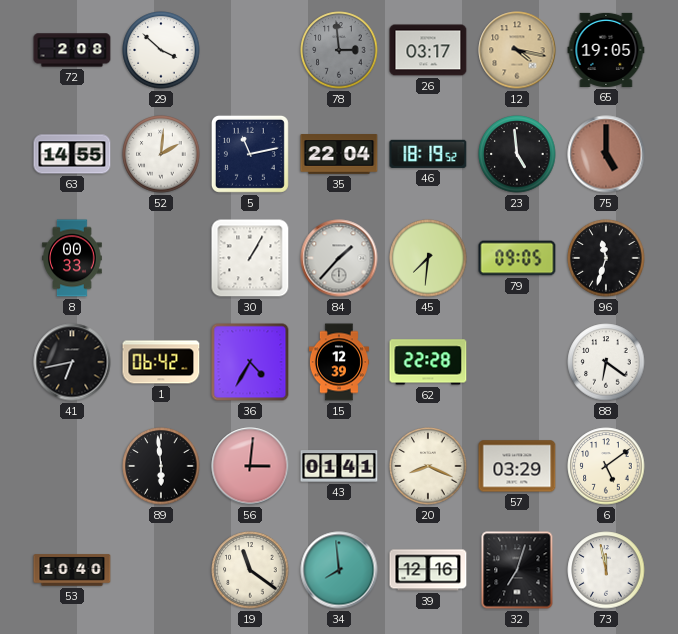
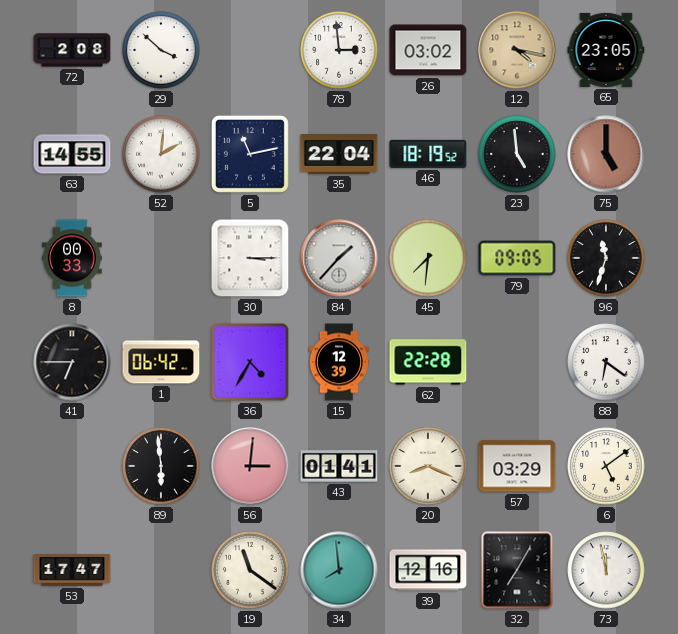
78 dial: grey -> white (339, 50)
26: 03:17 -> 03:02 (428, 50)
65: 19:05 -> 23:05 (606, 50)
30: 1:05 -> 3:15 (250, 258)
41: 6:43 -> 6:45 (72, 362)
53: 10:40 -> 17:47 (72, 570)
32: 7:03 -> 7:05 (517, 570)
